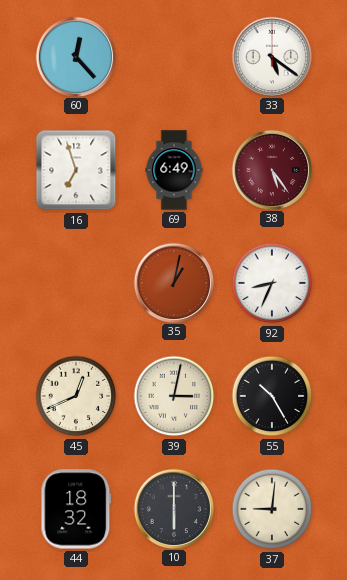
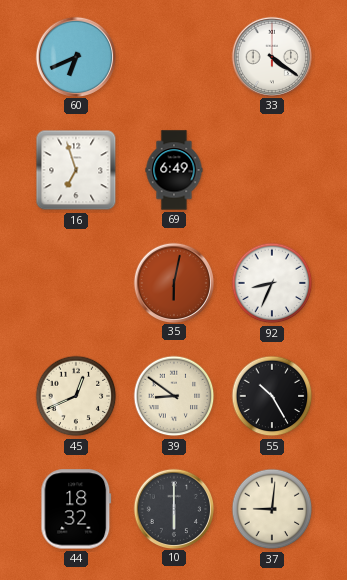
60: 12:23 -> 6:41 (75, 56)
33: 5:21 -> 4:21 (271, 56)
38: 5:24 -> none (271, 169)
35: 1:02 -> 6:02 (173, 282)
39: 3:02 -> 8:51 (174, 396)
